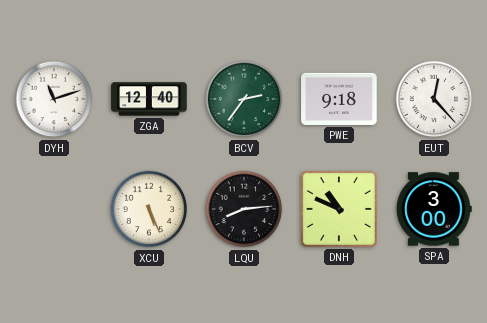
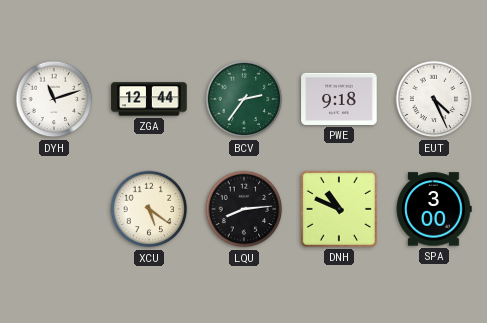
ZGA: 12:40 -> 12:44 (149, 99)
EUT: 12:23 -> 4:26 (434, 99)
XCU: 5:26 -> 5:21 (149, 209)
